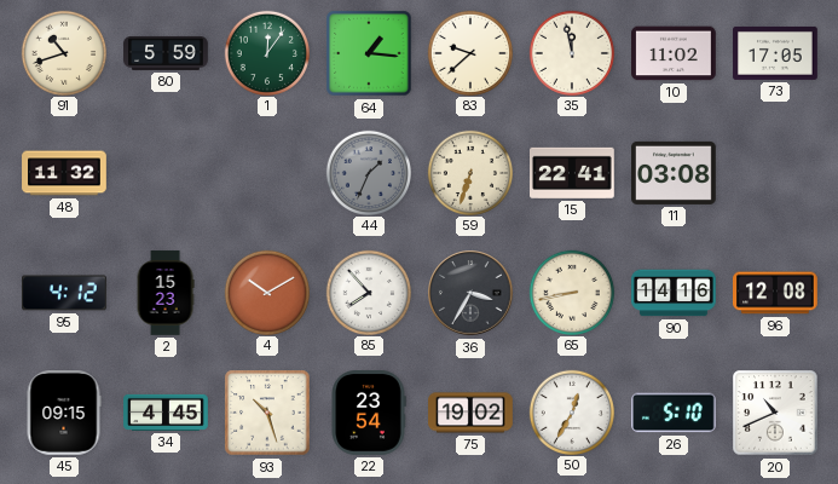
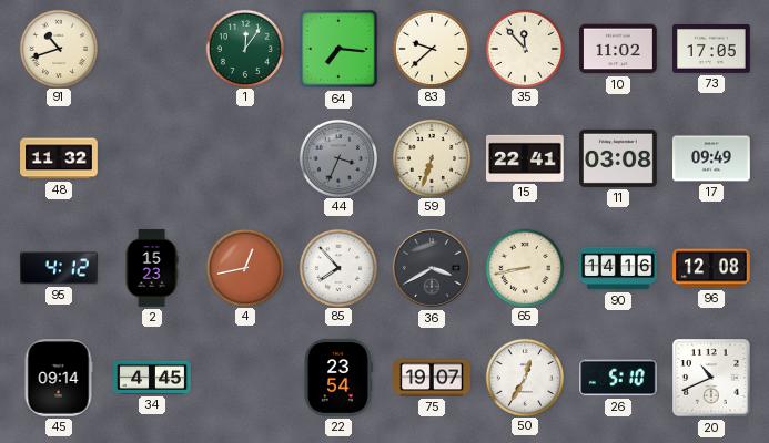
80: 5:59 -> none (166, 53)
64: 1:16 -> 7:16 (338, 49)
35: 11:58 -> 11:53 (524, 48)
44: 1:34 -> 3:34 (337, 157)
17: none -> 09:49 (712, 158)
4: 10:10 -> 12:43 (244, 267)
36: 3:35 -> 3:40 (432, 268)
45: 09:15 -> 09:14 (59, 379)
93: 10:27 -> none (267, 413)
75: 19:02 -> 19:07 (432, 378)
